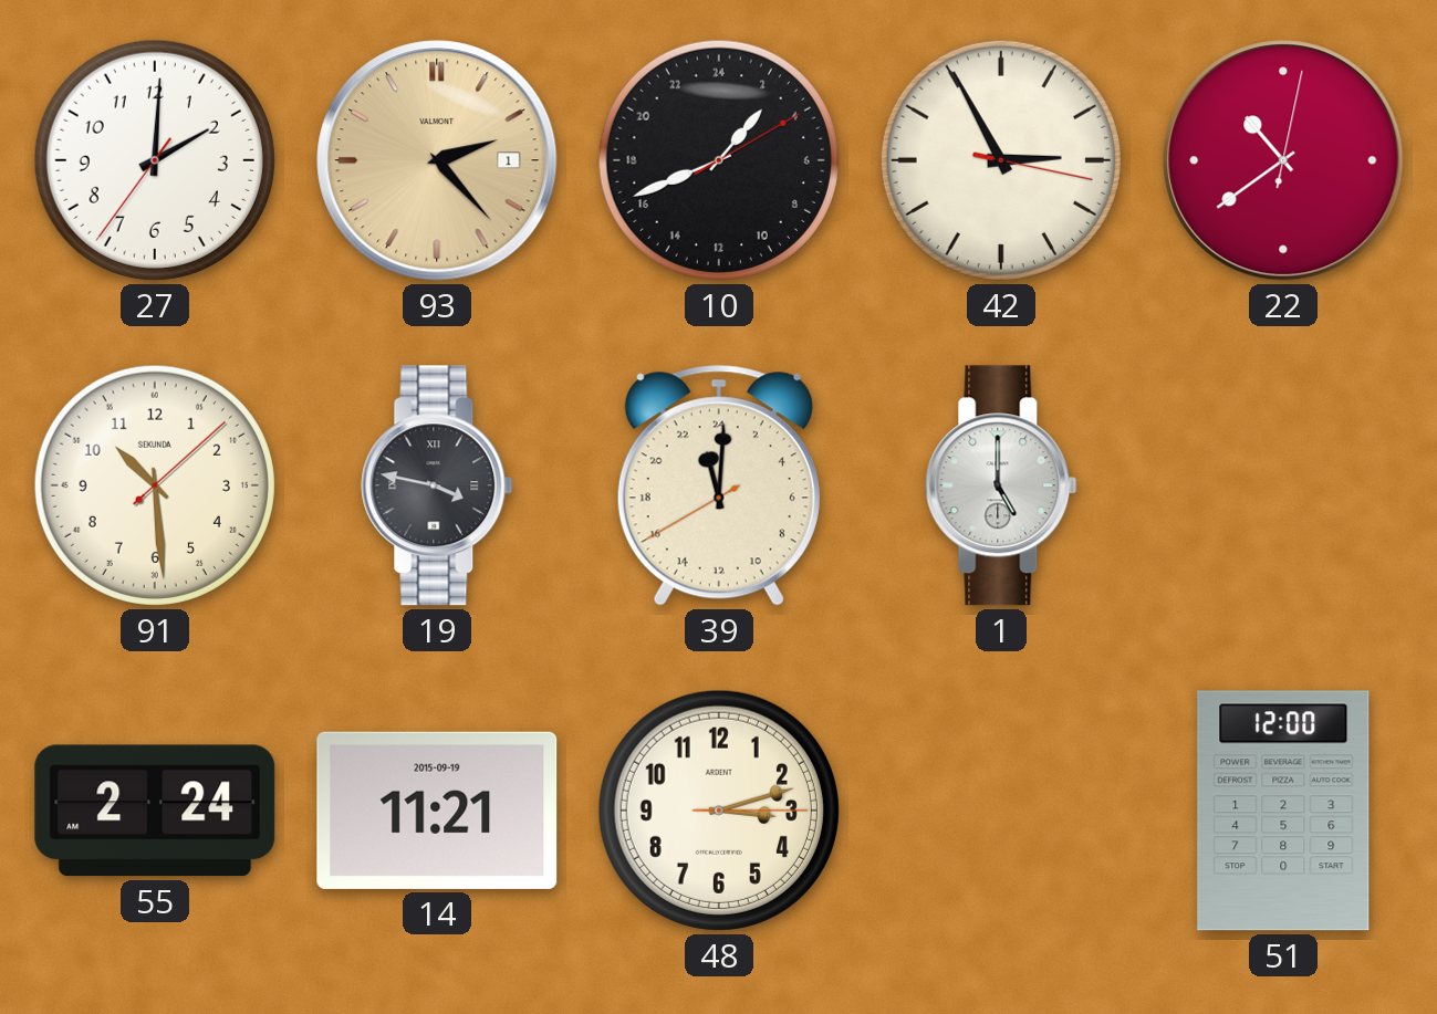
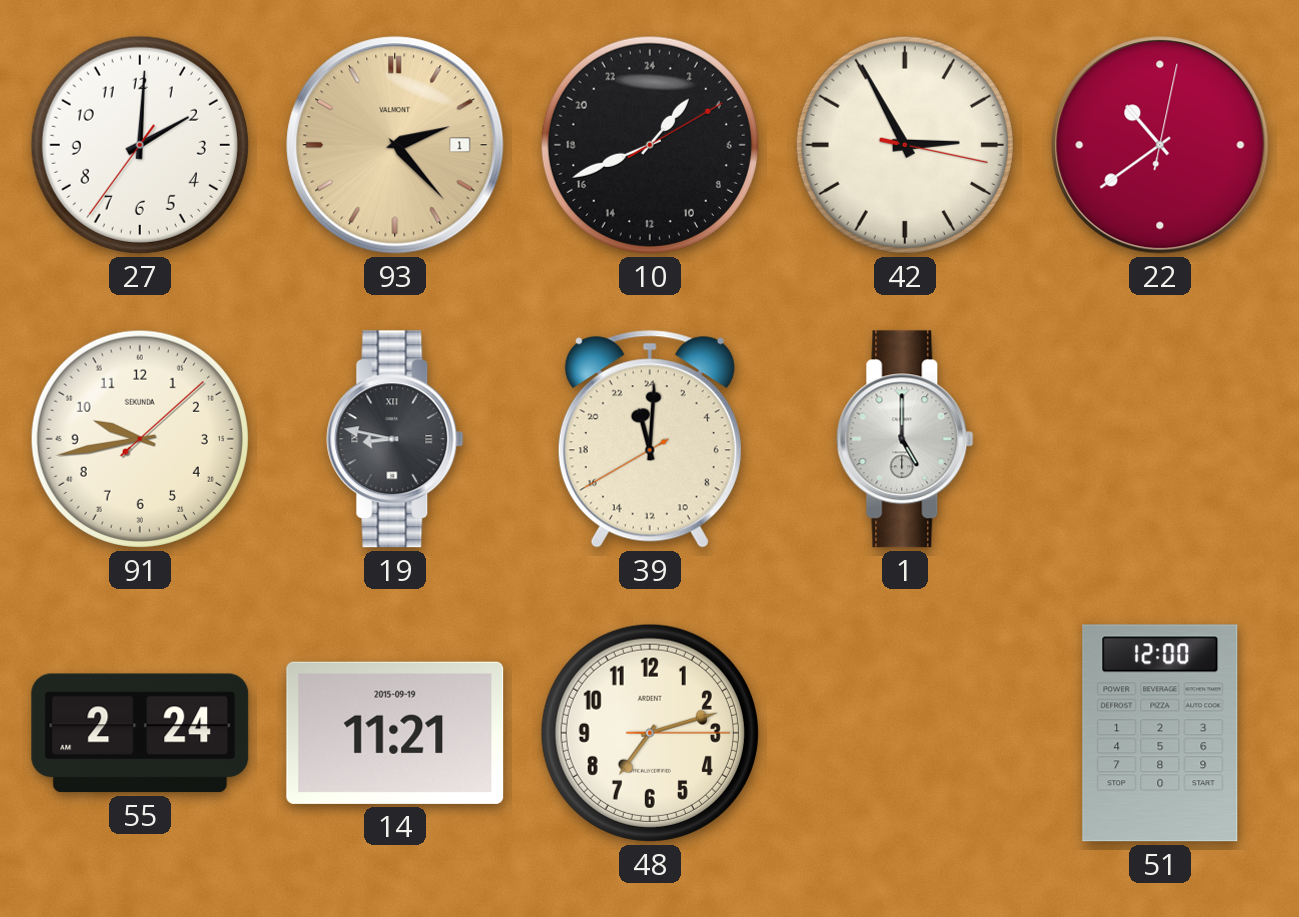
91: 10:29 -> 9:43 (140, 439)
19: 3:47 -> 8:47 (395, 439)
48: 3:12 -> 7:12 (650, 733)
